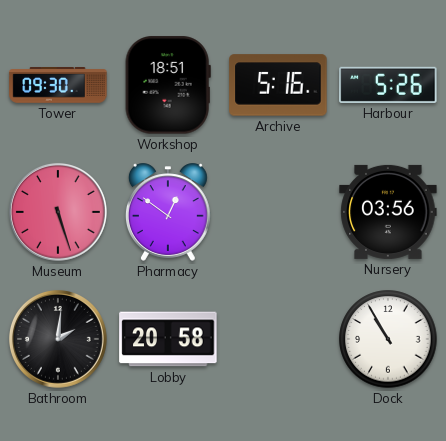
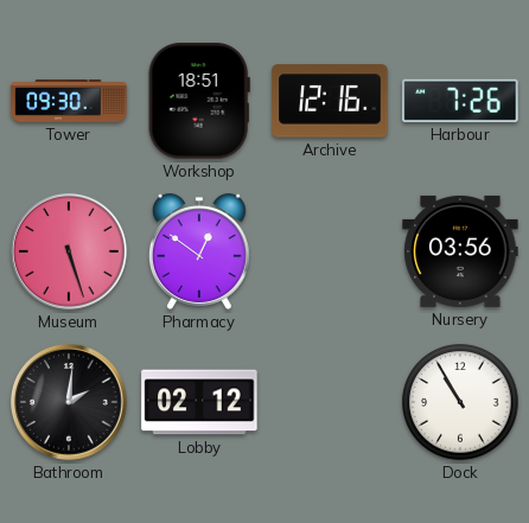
Archive: 5:16 -> 12:16 (330, 101)
Harbour: 5:26 -> 7:26 (460, 101)
Lobby: 20:58 -> 02:12 (199, 402)
